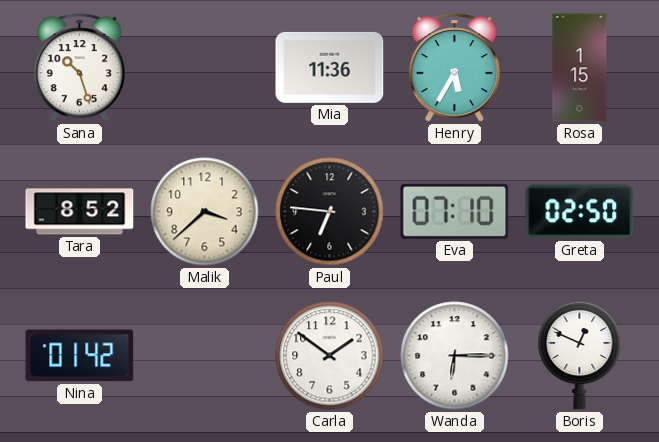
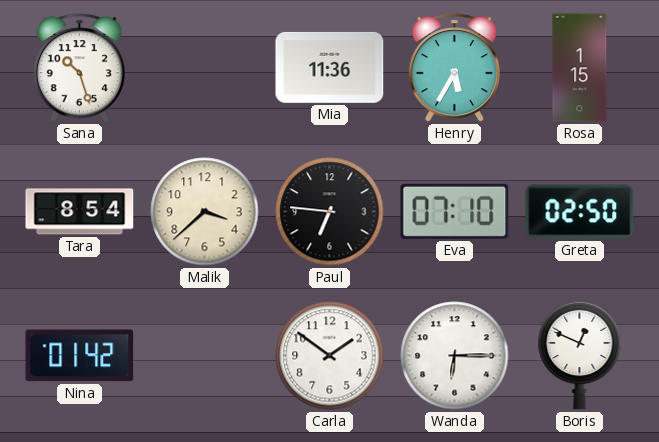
Tara: 8:52 -> 8:54 (80, 212)
